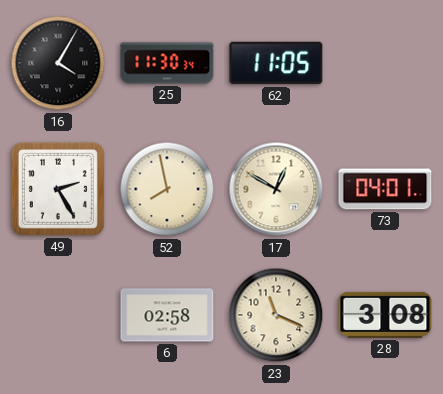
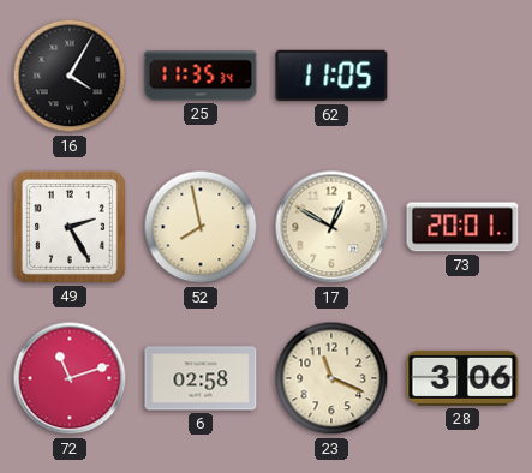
25: 11:30 -> 11:35 (201, 76)
73: 04:01 -> 20:01 (462, 227)
72: none -> 11:12 (70, 378)
28: 3:08 -> 3:06 (462, 378)
